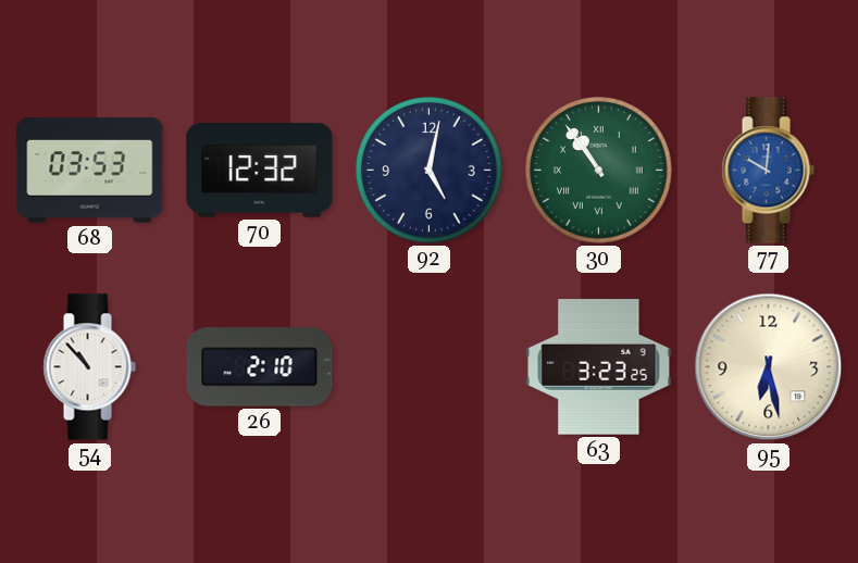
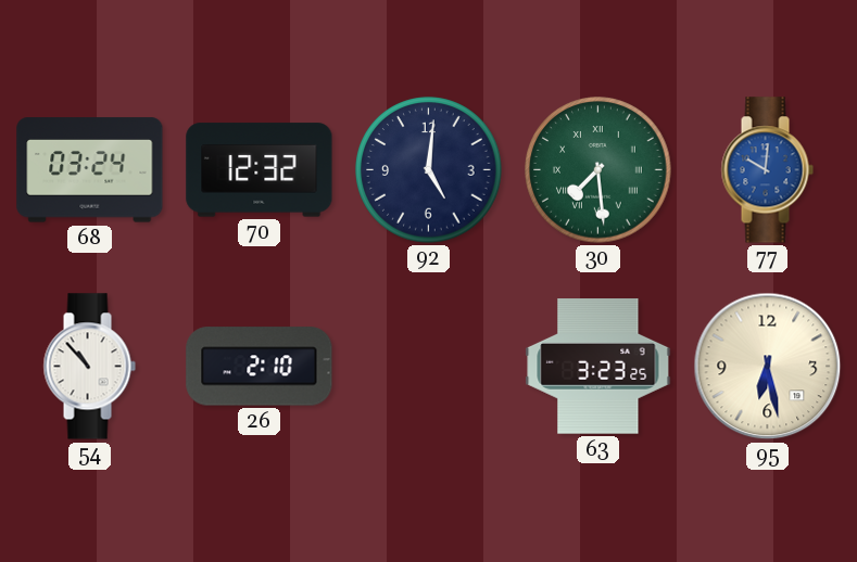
68: 03:53 -> 03:24 (90, 170)
92: 5:02 -> 5:01 (429, 170)
30: 10:54 -> 7:29 (598, 170)
